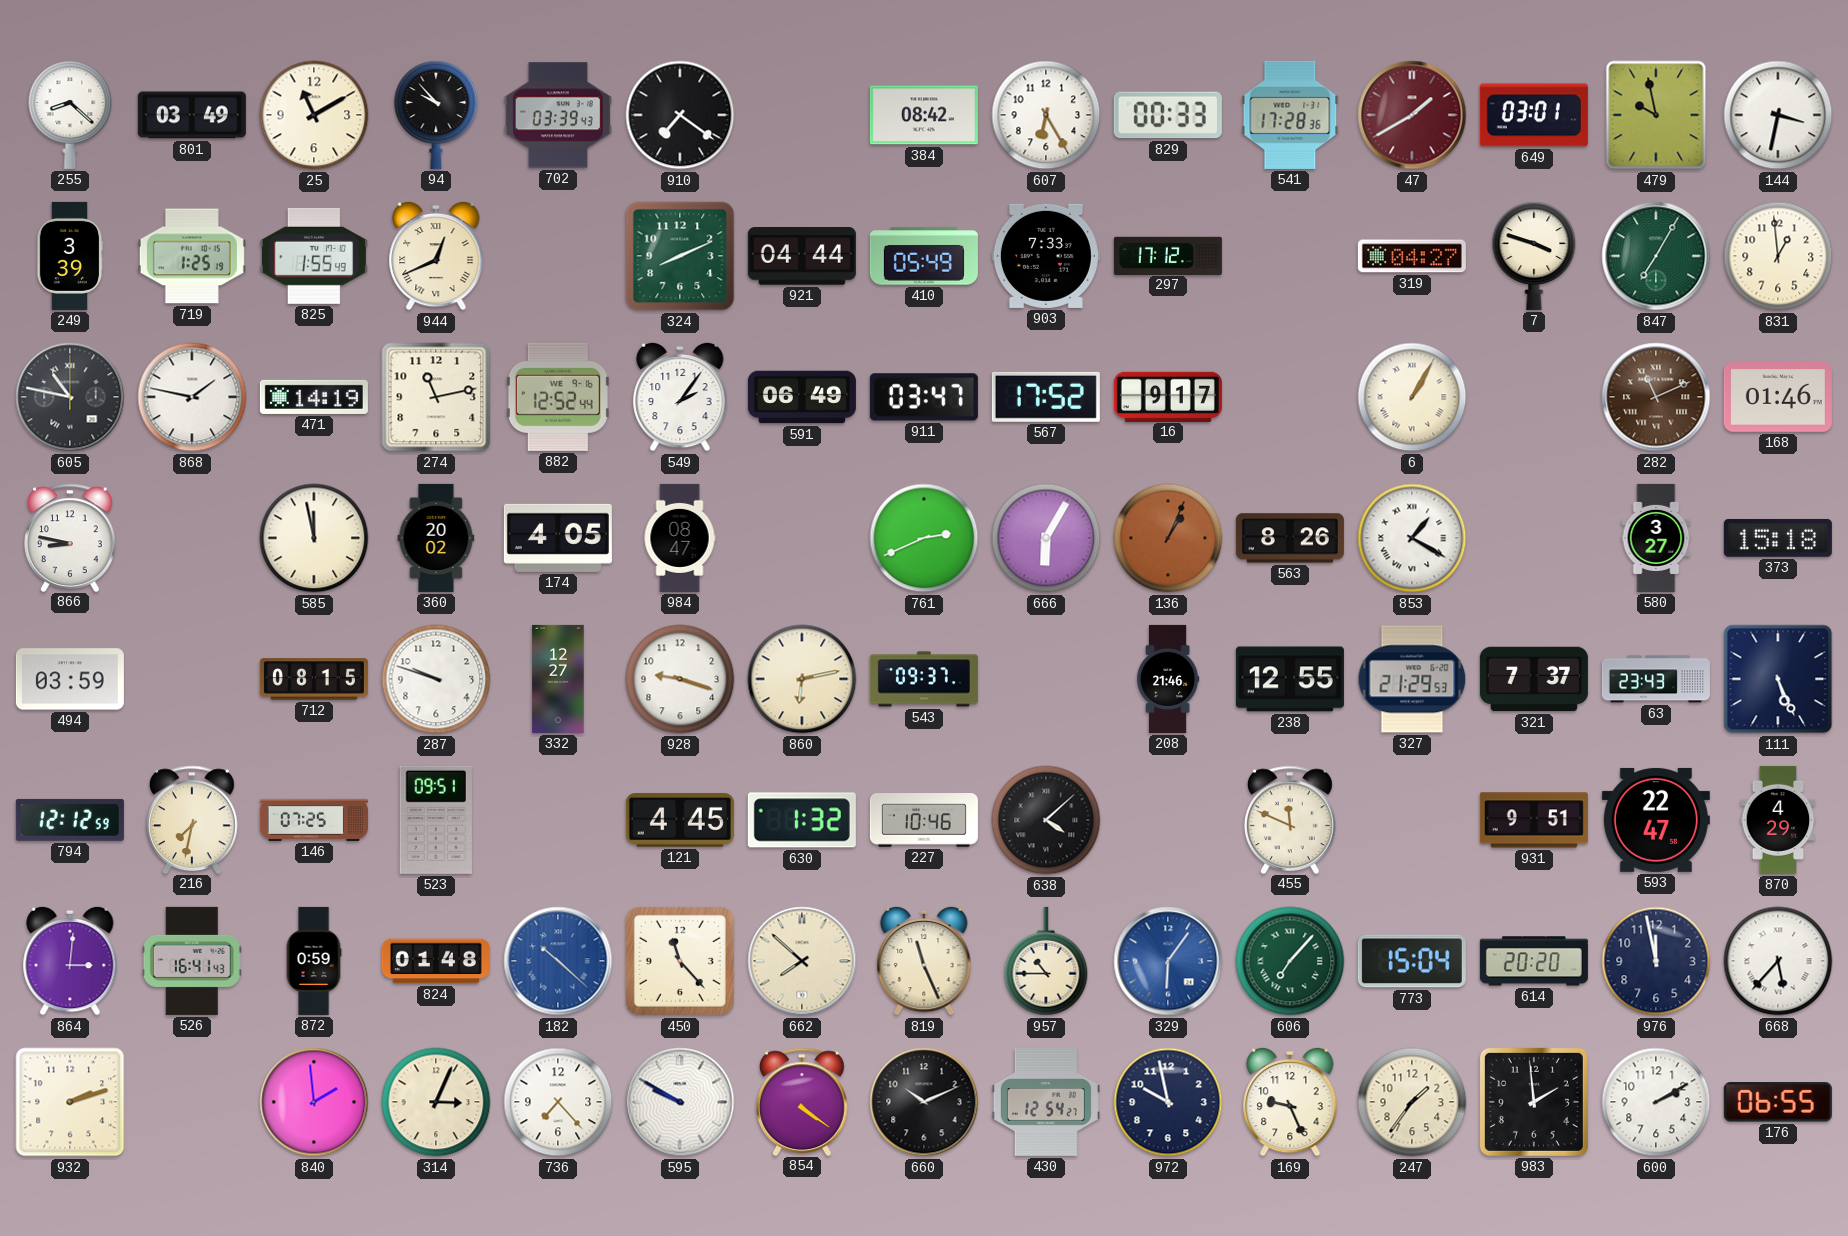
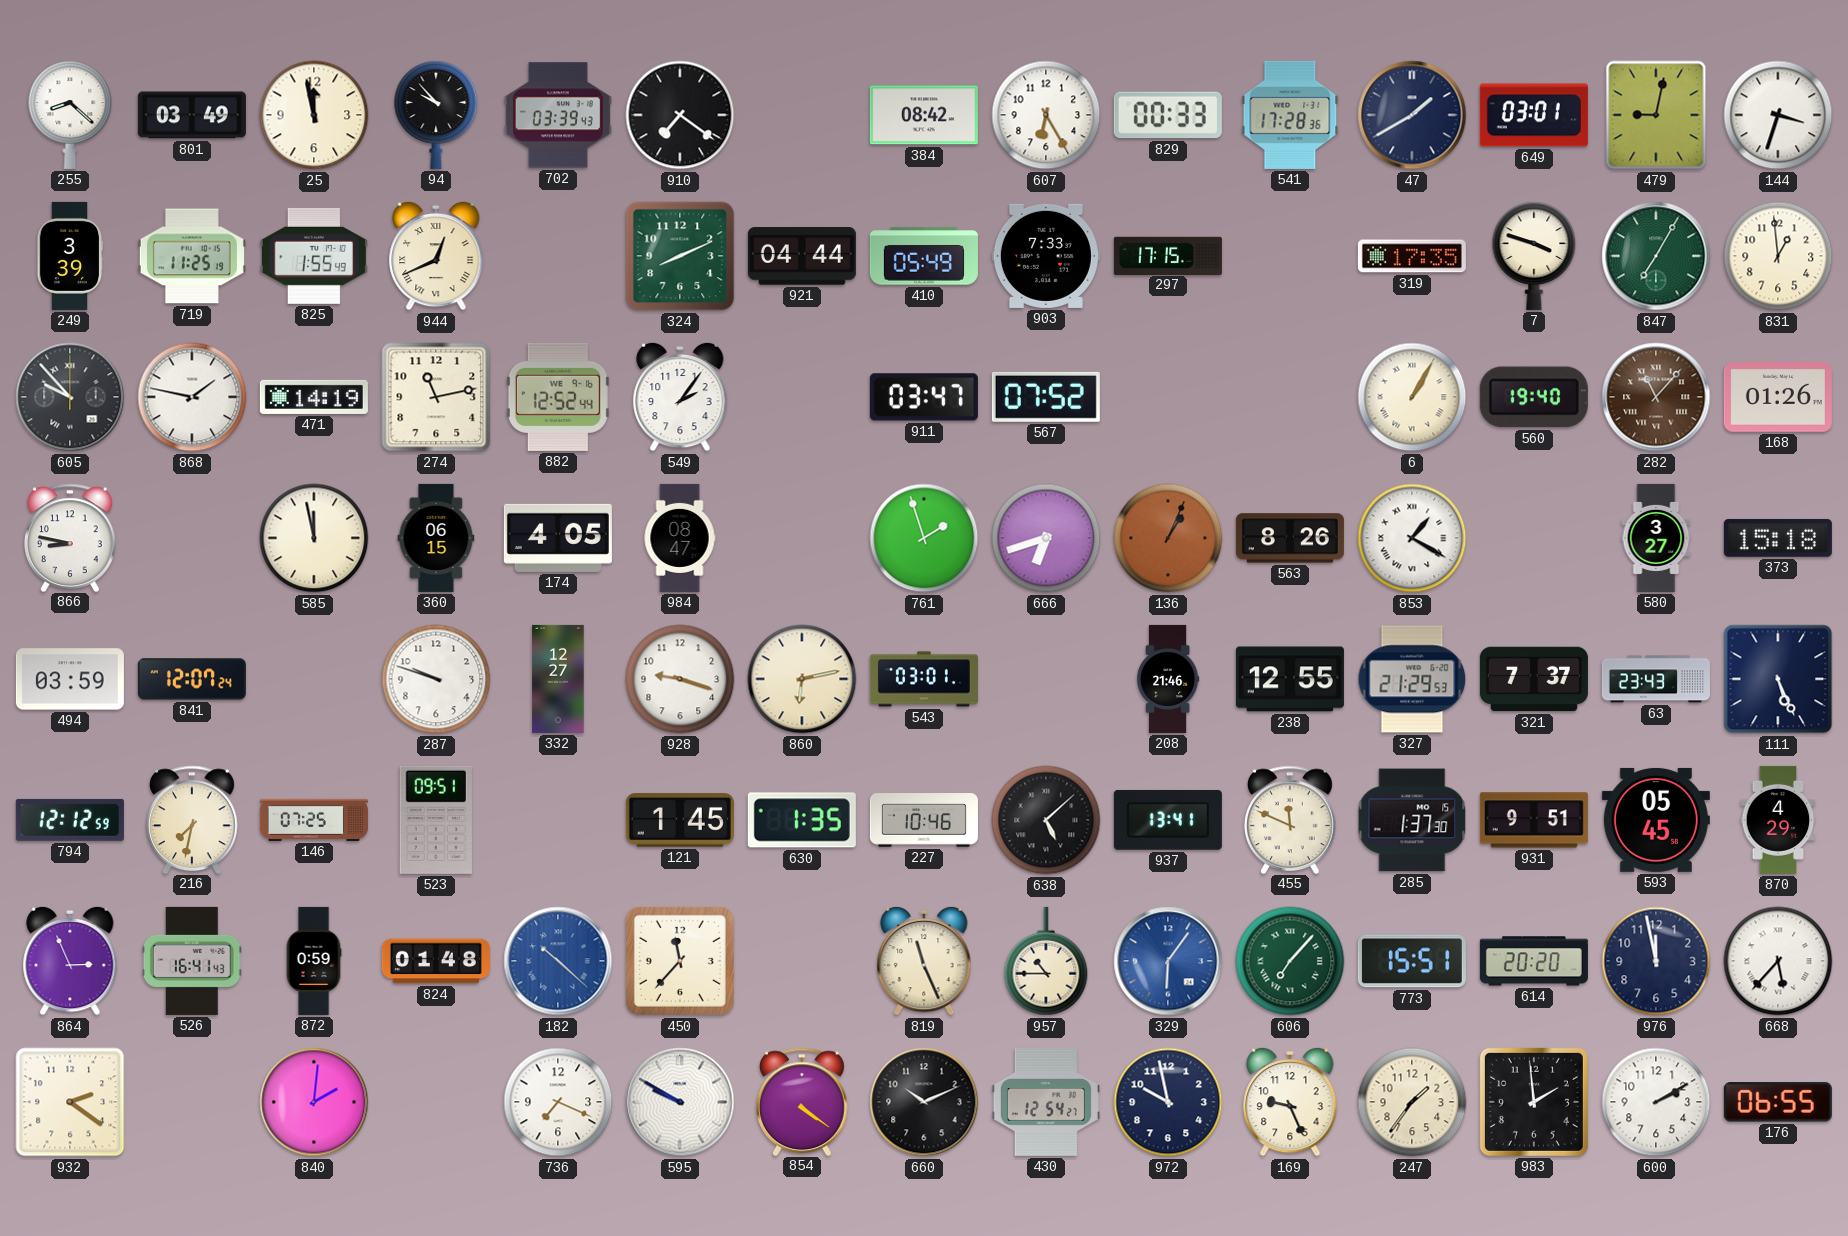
25: 11:10 -> 11:58 (314, 115)
47 dial: burgundy -> navy (1412, 115)
479: 9:58 -> 9:02 (1656, 115)
144: 3:32 -> 3:33 (1778, 115)
719: 1:25 -> 11:25 (192, 256)
297: 17:12 -> 17:15 (1168, 255)
319: 04:27 -> 17:35 (1412, 256)
605: 10:47 -> 9:53 (70, 397)
591: 06:49 -> none (802, 397)
567: 17:52 -> 07:52 (1046, 397)
16: 9:17 -> none (1168, 396)
560: none -> 19:40 (1534, 397)
282: 11:11 -> 11:07 (1656, 397)
168: 01:46 -> 01:26 (1778, 398)
360: 20:02 -> 06:15 (436, 538)
761: 2:41 -> 1:57 (924, 538)
666: 6:05 -> 6:42 (1046, 538)
841: none -> 12:07 (192, 679)
712: 08:15 -> none (314, 679)
543: 09:37 -> 03:01 (924, 679)
121: 4:45 -> 1:45 (680, 820)
630: 1:32 -> 1:35 (802, 820)
638: 4:08 -> 5:08 (1046, 820)
937: none -> 13:41 (1168, 820)
285: none -> 1:37 (1412, 820)
593: 22:47 -> 05:45 (1656, 820)
864: 3:01 -> 2:56 (70, 961)
450: 11:23 -> 11:37 (680, 961)
662: 7:52 -> none (802, 961)
773: 15:04 -> 15:51 (1412, 961)
932: 2:12 -> 2:21 (70, 1102)
840: 1:59 -> 2:01 (314, 1102)
314: 3:04 -> none (436, 1102)
736: 7:23 -> 7:19 (558, 1102)
